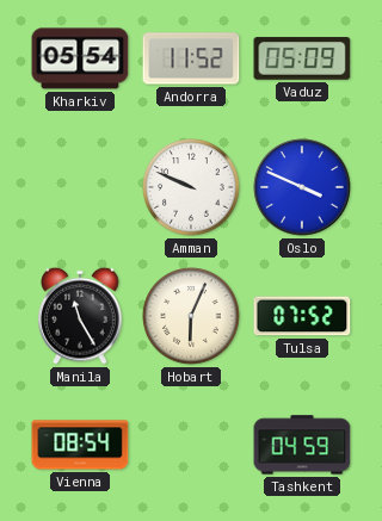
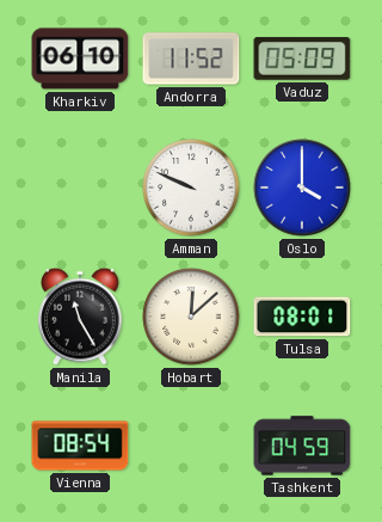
Kharkiv: 05:54 -> 06:10 (80, 59)
Oslo: 3:49 -> 4:00 (302, 188)
Hobart: 6:04 -> 12:08 (191, 317)
Tulsa: 07:52 -> 08:01 (302, 317)
